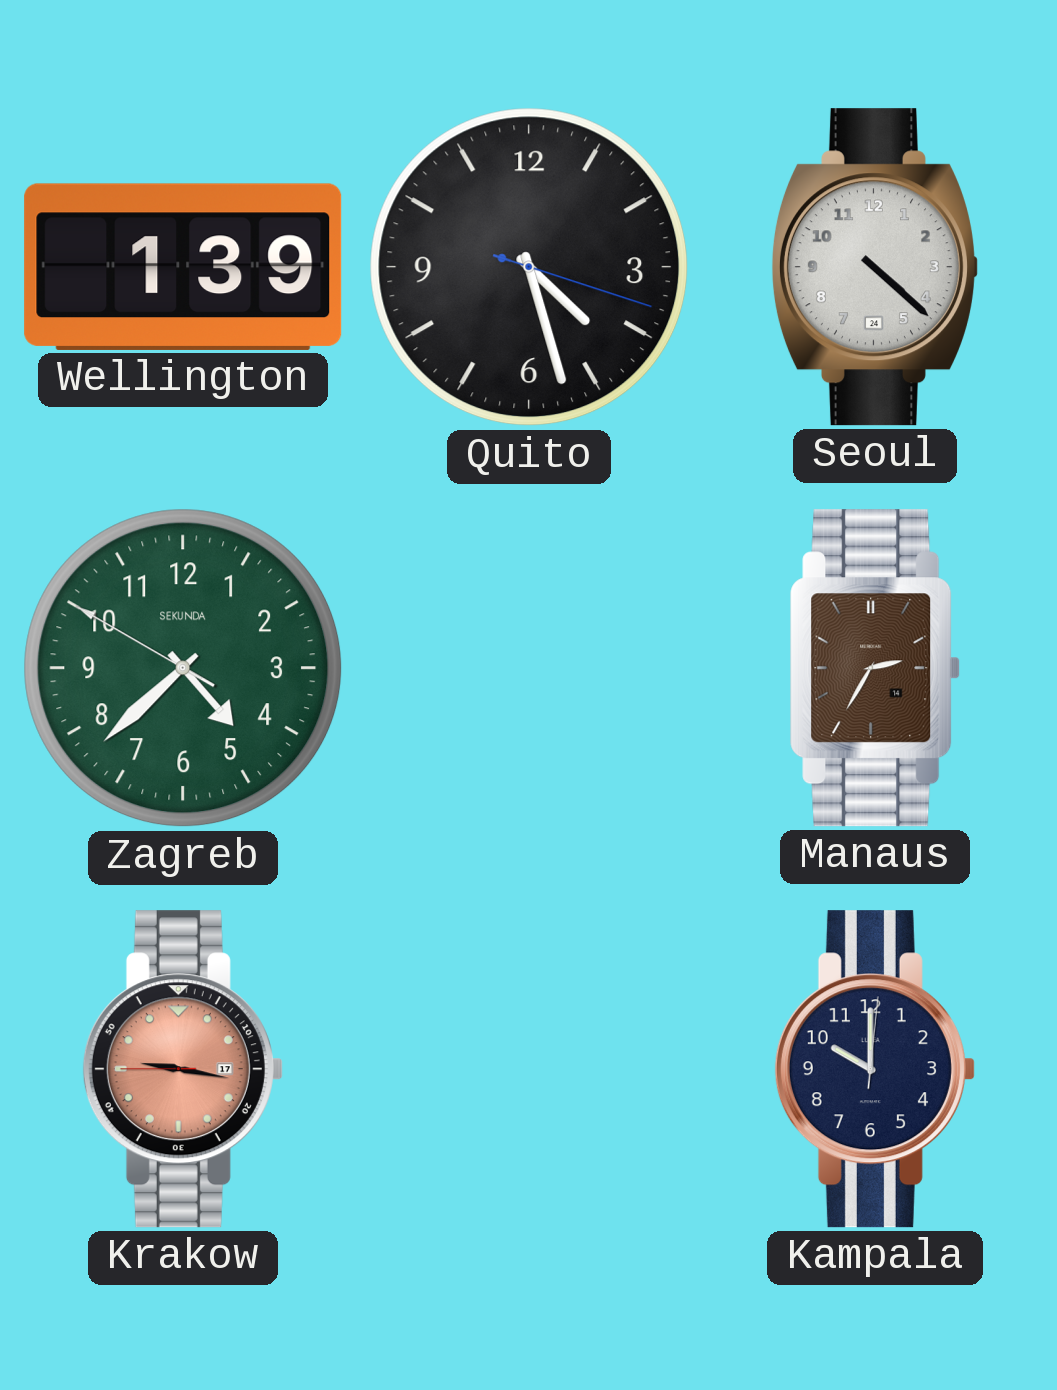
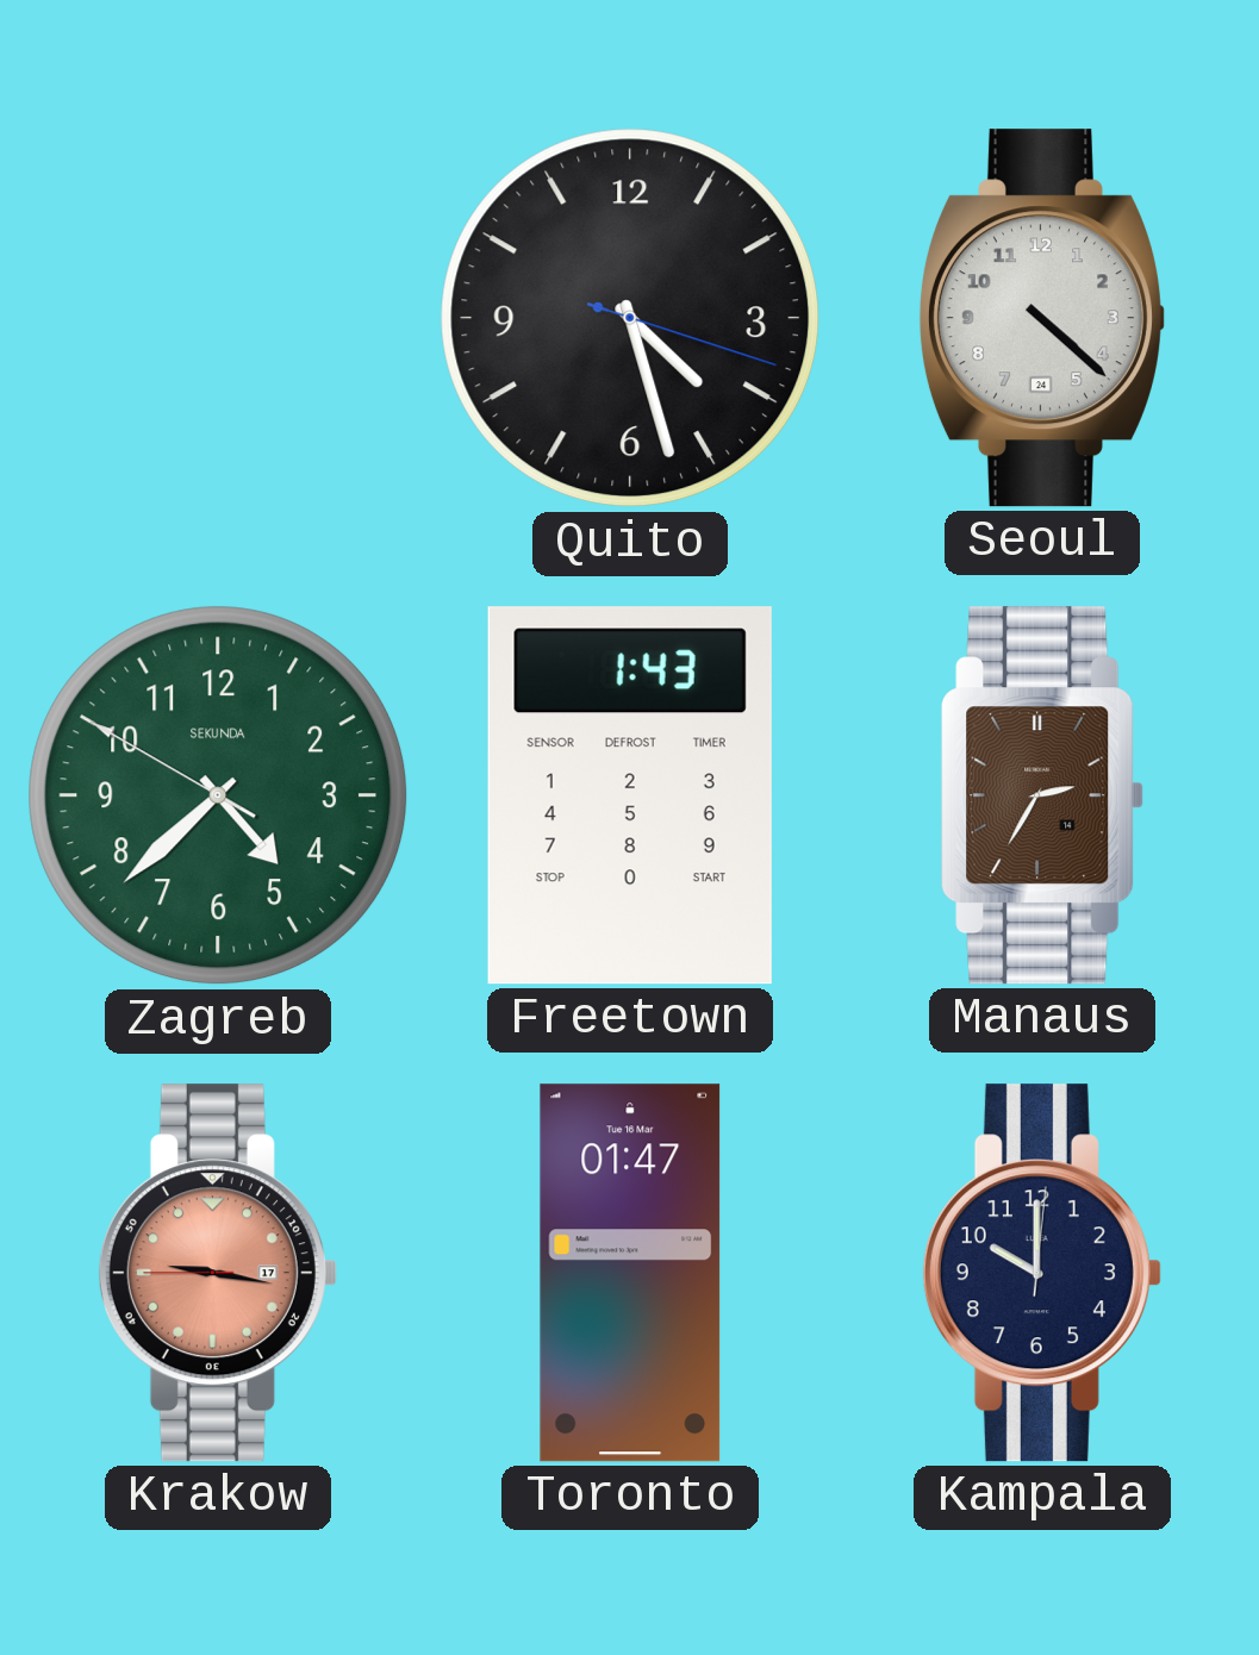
Wellington: 1:39 -> none (183, 267)
Freetown: none -> 1:43 (630, 795)
Toronto: none -> 01:47 (630, 1273)
